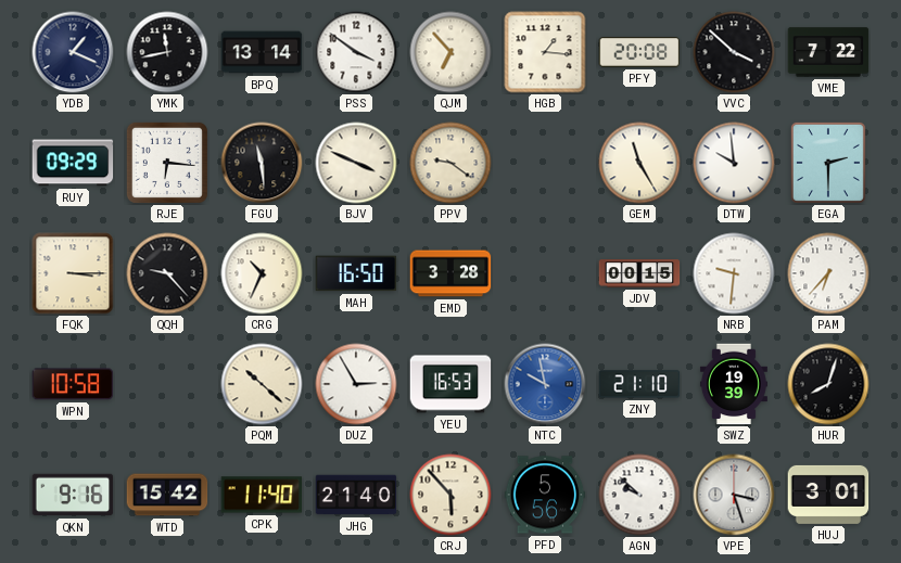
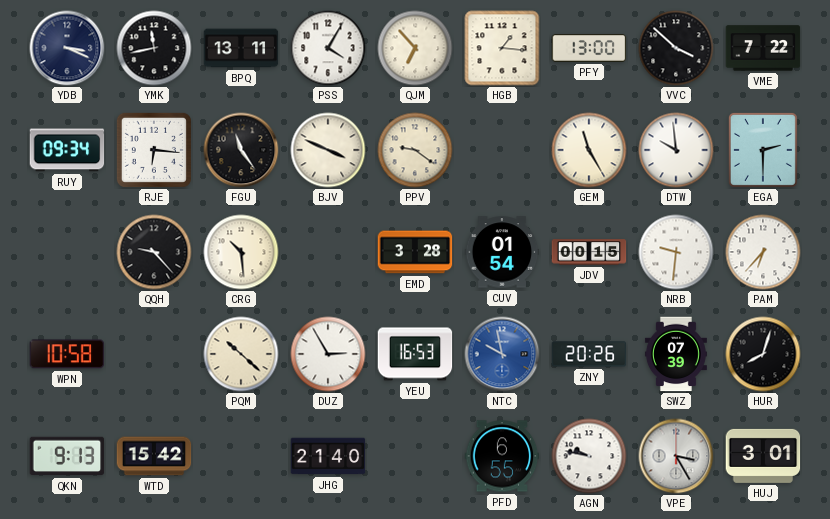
YDB: 1:19 -> 3:19 (67, 48)
BPQ: 13:14 -> 13:11 (241, 48)
PSS: 3:51 -> 4:05 (328, 48)
PFY: 20:08 -> 13:00 (589, 48)
RUY: 09:29 -> 09:34 (67, 150)
FGU: 11:29 -> 11:24 (241, 150)
FQK: 3:15 -> none (73, 273)
CRG: 10:34 -> 10:29 (241, 252)
MAH: 16:50 -> none (356, 273)
CUV: none -> 01:54 (502, 252)
ZNY: 21:10 -> 20:26 (589, 354)
SWZ: 19:39 -> 07:39 (676, 354)
QKN: 9:16 -> 9:13 (67, 456)
CPK: 11:40 -> none (262, 495)
CRJ: 5:53 -> none (451, 495)
PFD: 5:56 -> 6:55 (502, 456)
AGN: 9:52 -> 9:47 (589, 456)
VPE: 3:27 -> 3:25 (676, 456)
